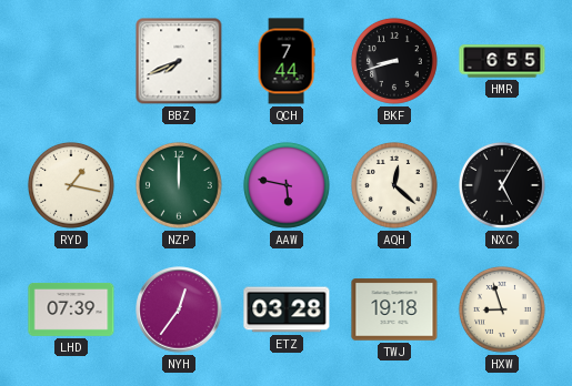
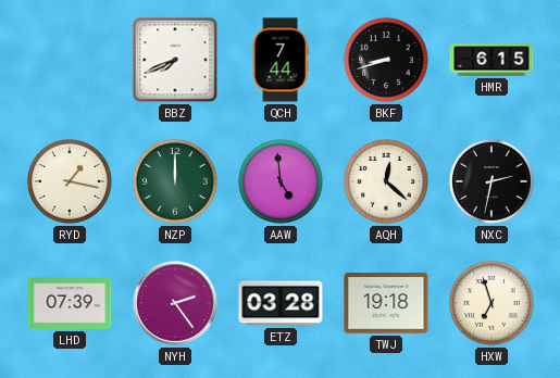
HMR: 6:55 -> 6:15 (491, 60)
AAW: 5:47 -> 4:59 (281, 181)
NXC: 5:05 -> 2:32 (491, 181)
NYH: 12:36 -> 2:24 (175, 303)
HXW: 8:57 -> 6:57 (491, 303)
